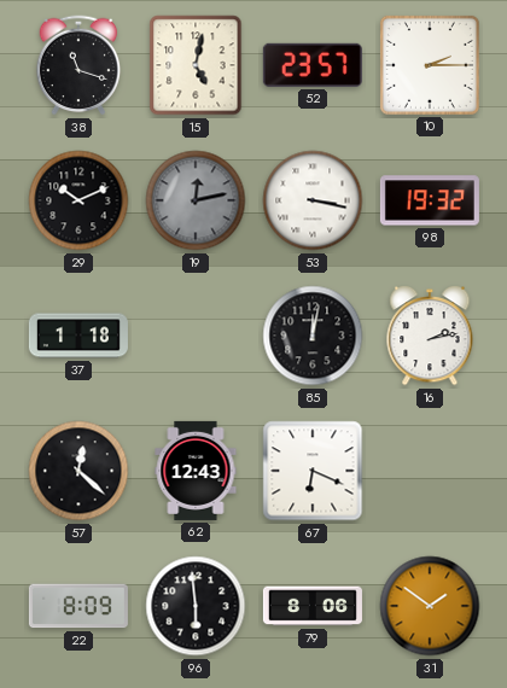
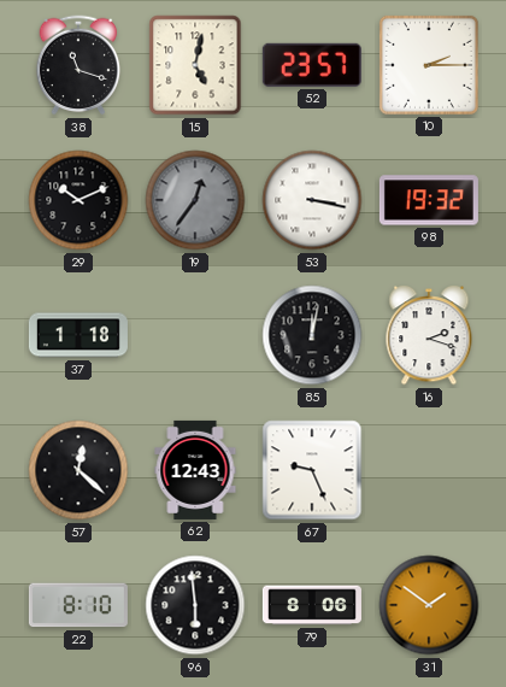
19: 12:13 -> 12:36 (195, 200)
16: 2:13 -> 2:18 (429, 336)
67: 6:19 -> 9:26 (312, 470)
22: 8:09 -> 8:10 (78, 605)
